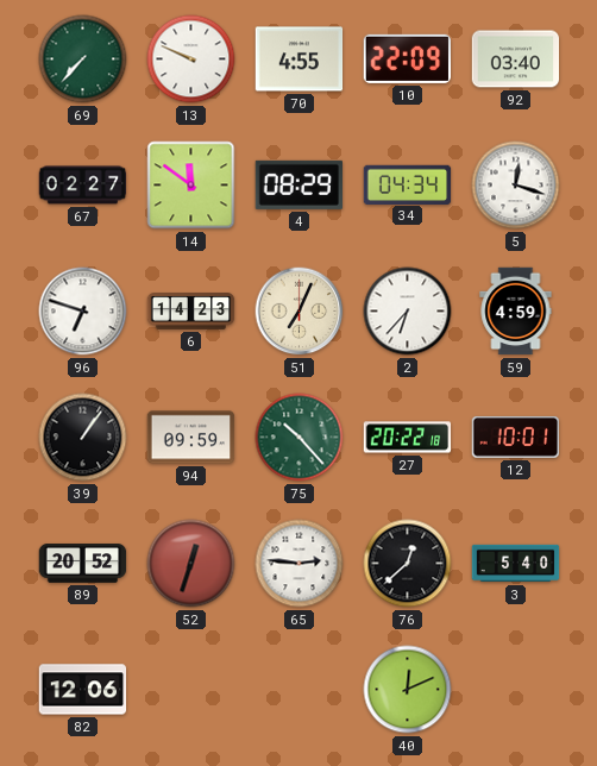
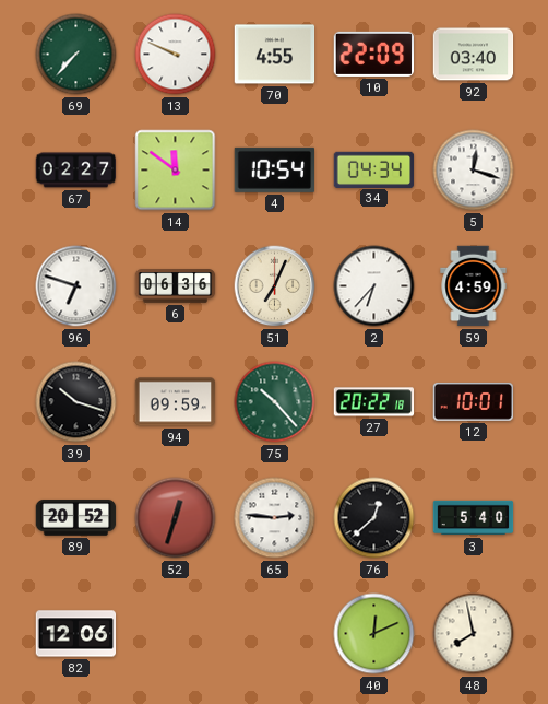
4: 08:29 -> 10:54 (274, 169)
6: 14:23 -> 06:36 (176, 286)
39: 1:06 -> 10:18 (76, 402)
48: none -> 7:58 (474, 634)
